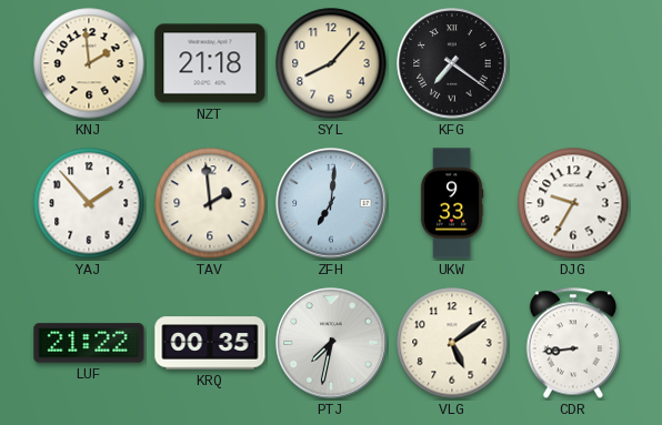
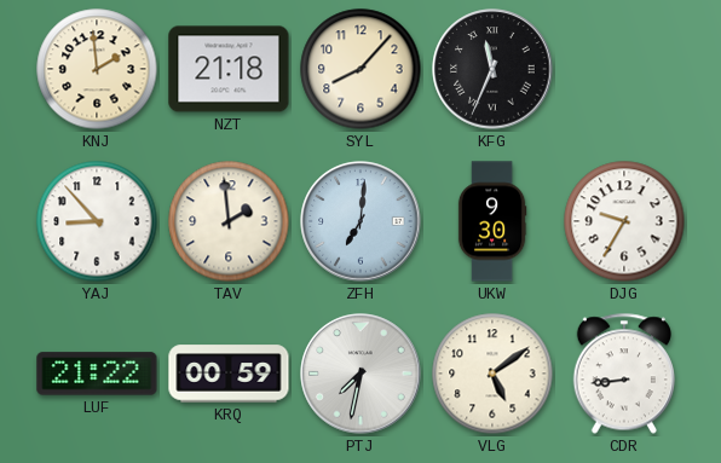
KFG: 7:21 -> 11:34 (492, 69)
YAJ: 1:53 -> 8:53 (97, 221)
UKW: 9:33 -> 9:30 (492, 221)
KRQ: 00:35 -> 00:59 (229, 374)
